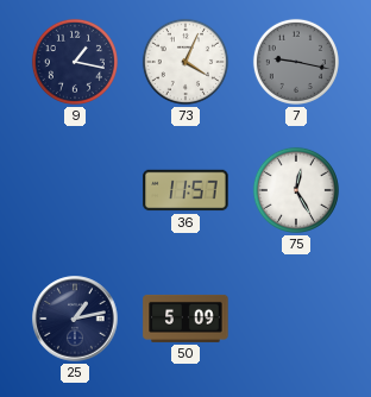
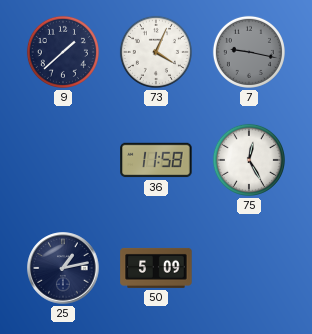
9: 1:17 -> 1:38 (63, 52)
36: 11:57 -> 11:58 (156, 160)
